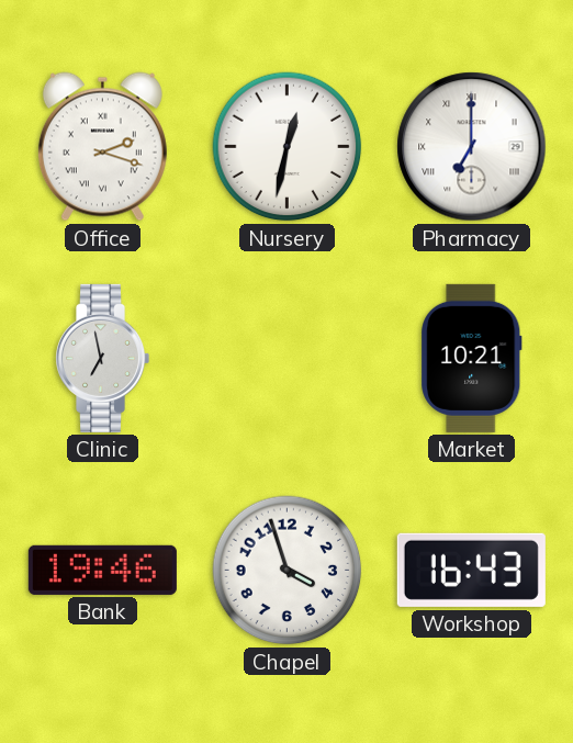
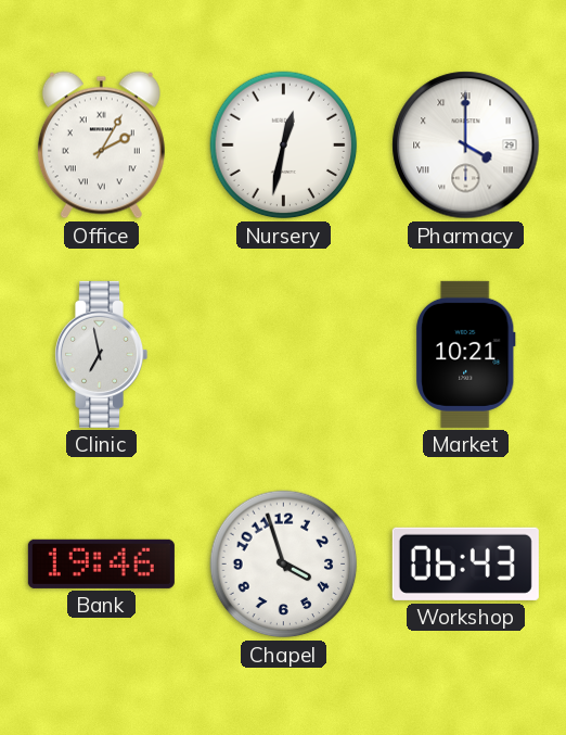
Office: 2:18 -> 2:05 (101, 145)
Pharmacy: 7:00 -> 4:00 (466, 145)
Workshop: 16:43 -> 06:43 (465, 563)
